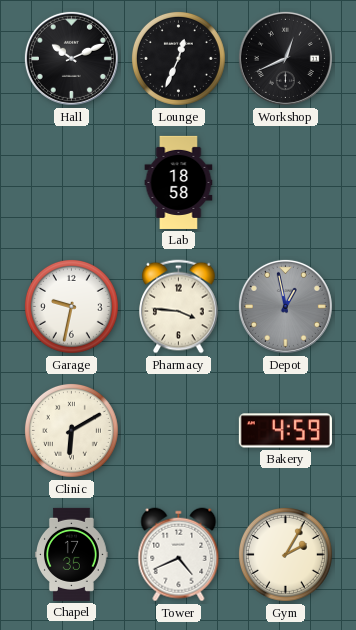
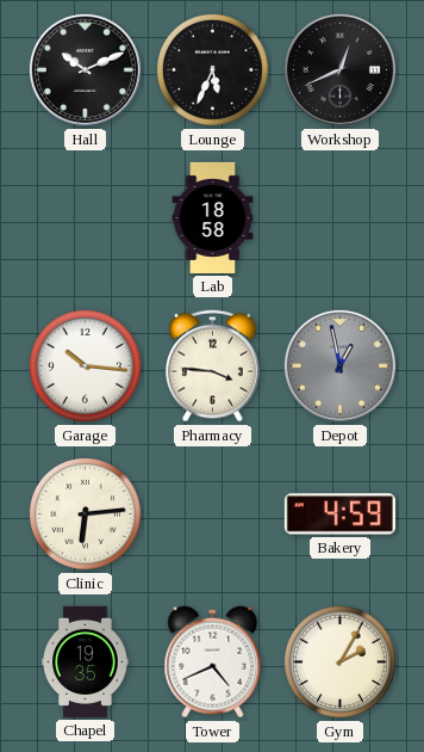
Lounge: 12:34 -> 5:34 (212, 69)
Garage: 9:32 -> 10:16 (85, 365)
Clinic: 6:10 -> 6:14 (85, 513)
Chapel: 17:35 -> 19:35 (86, 661)
